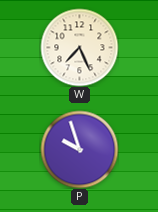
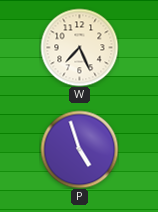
P: 9:57 -> 4:57 (79, 149)
